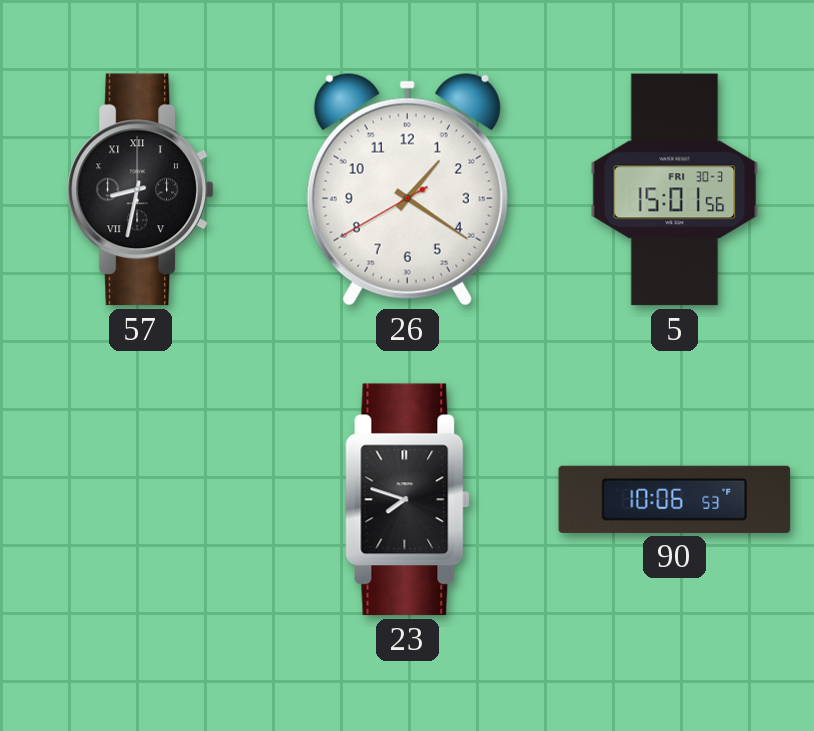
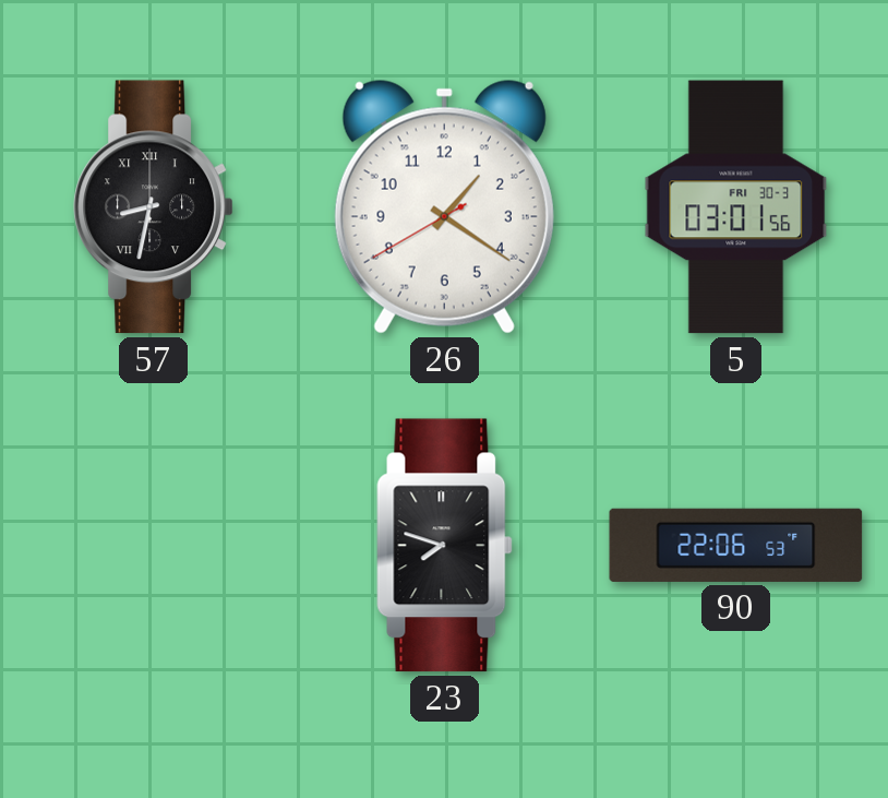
5: 15:01 -> 03:01 (736, 207)
90: 10:06 -> 22:06 (736, 545)
